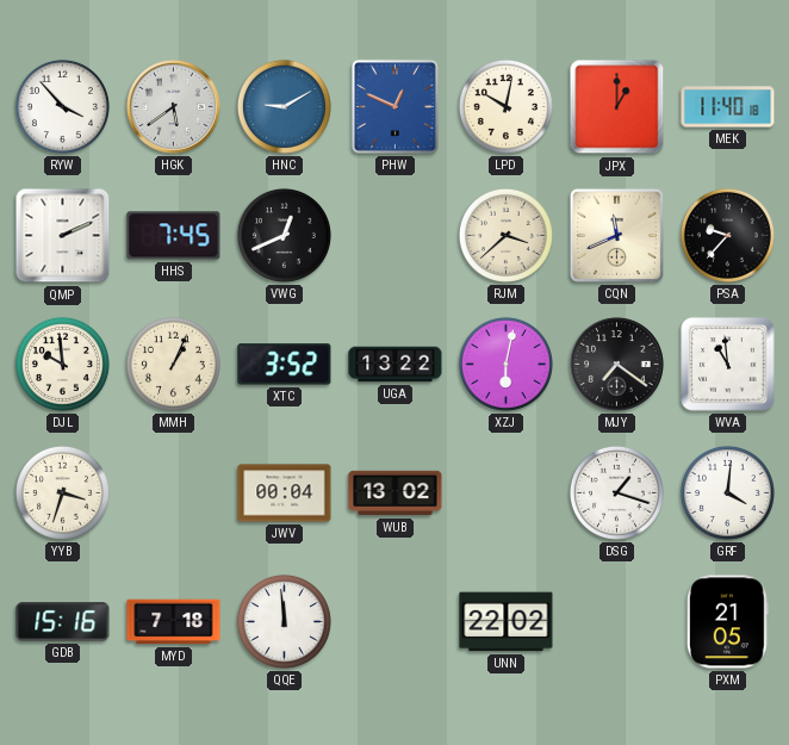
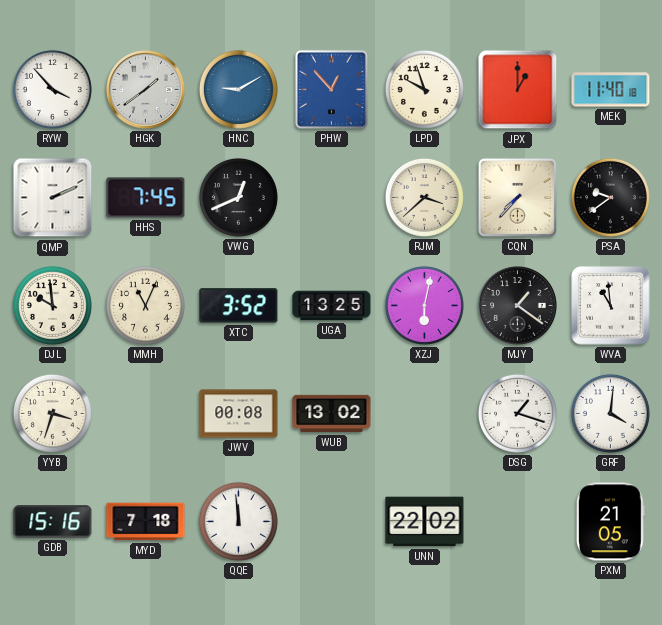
HGK: 5:39 -> 1:39 (146, 90)
PHW: 12:49 -> 12:53 (331, 89)
LPD: 10:02 -> 9:57 (424, 89)
CQN: 11:41 -> 7:37 (517, 197)
PSA: 9:37 -> 9:39 (610, 197)
MMH: 1:04 -> 11:04 (145, 305)
UGA: 13:22 -> 13:25 (332, 306)
MJY: 7:21 -> 1:21 (518, 306)
JWV: 00:04 -> 00:08 (239, 414)
